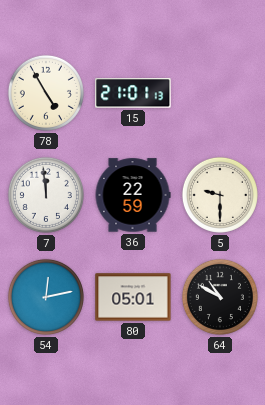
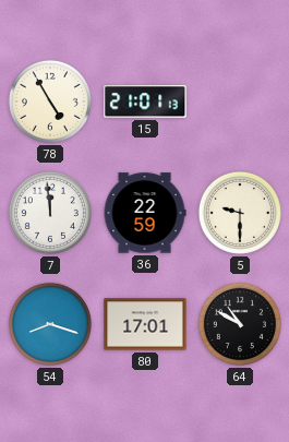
54: 12:13 -> 8:18 (50, 324)
80: 05:01 -> 17:01 (145, 324)
